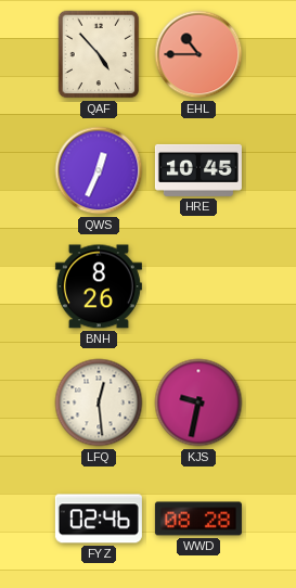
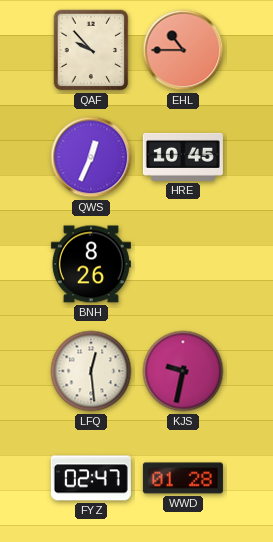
QAF: 4:53 -> 9:53 (91, 50)
FYZ: 02:46 -> 02:47 (91, 478)
WWD: 08:28 -> 01:28 (183, 478)
